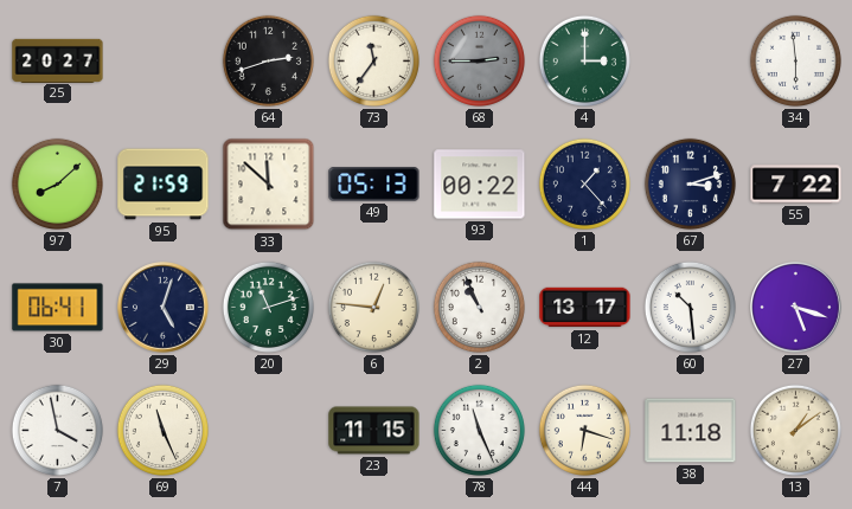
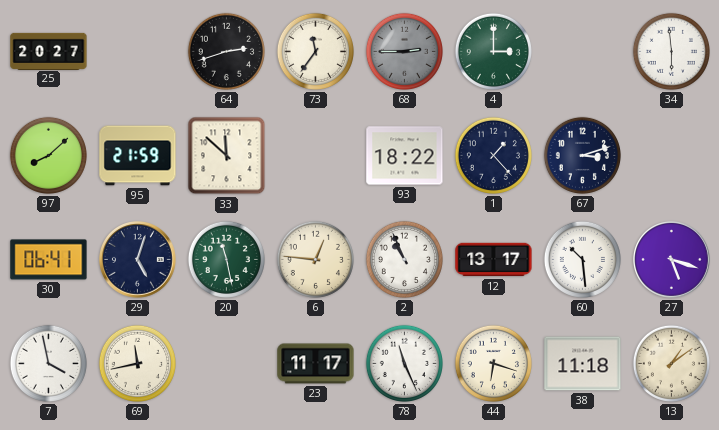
49: 05:13 -> none (374, 185)
93: 00:22 -> 18:22 (405, 156)
55: 7:22 -> none (796, 185)
20: 11:12 -> 11:28 (226, 259)
69: 11:26 -> 11:43 (137, 363)
23: 11:15 -> 11:17 (316, 364)
